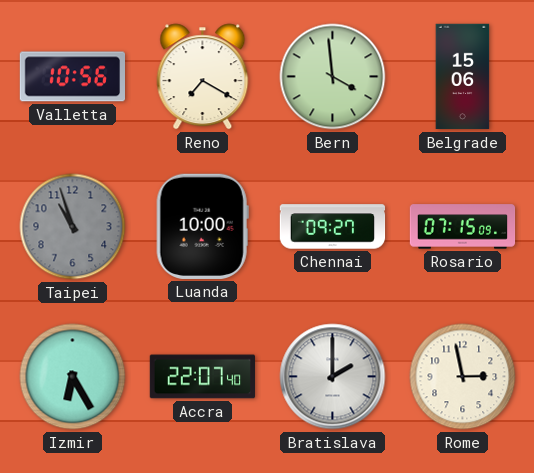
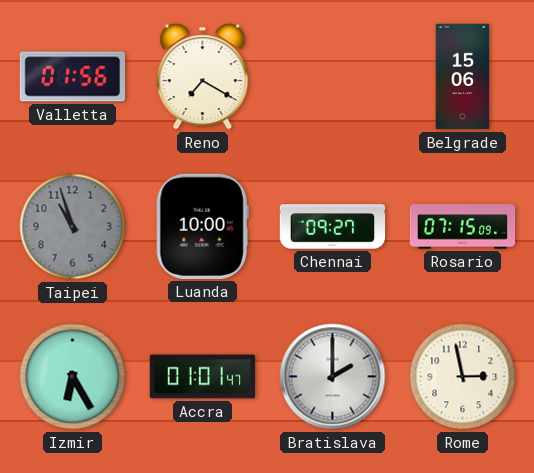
Valletta: 10:56 -> 01:56 (72, 77)
Bern: 3:59 -> none (333, 77)
Accra: 22:07 -> 01:01 (203, 377)
